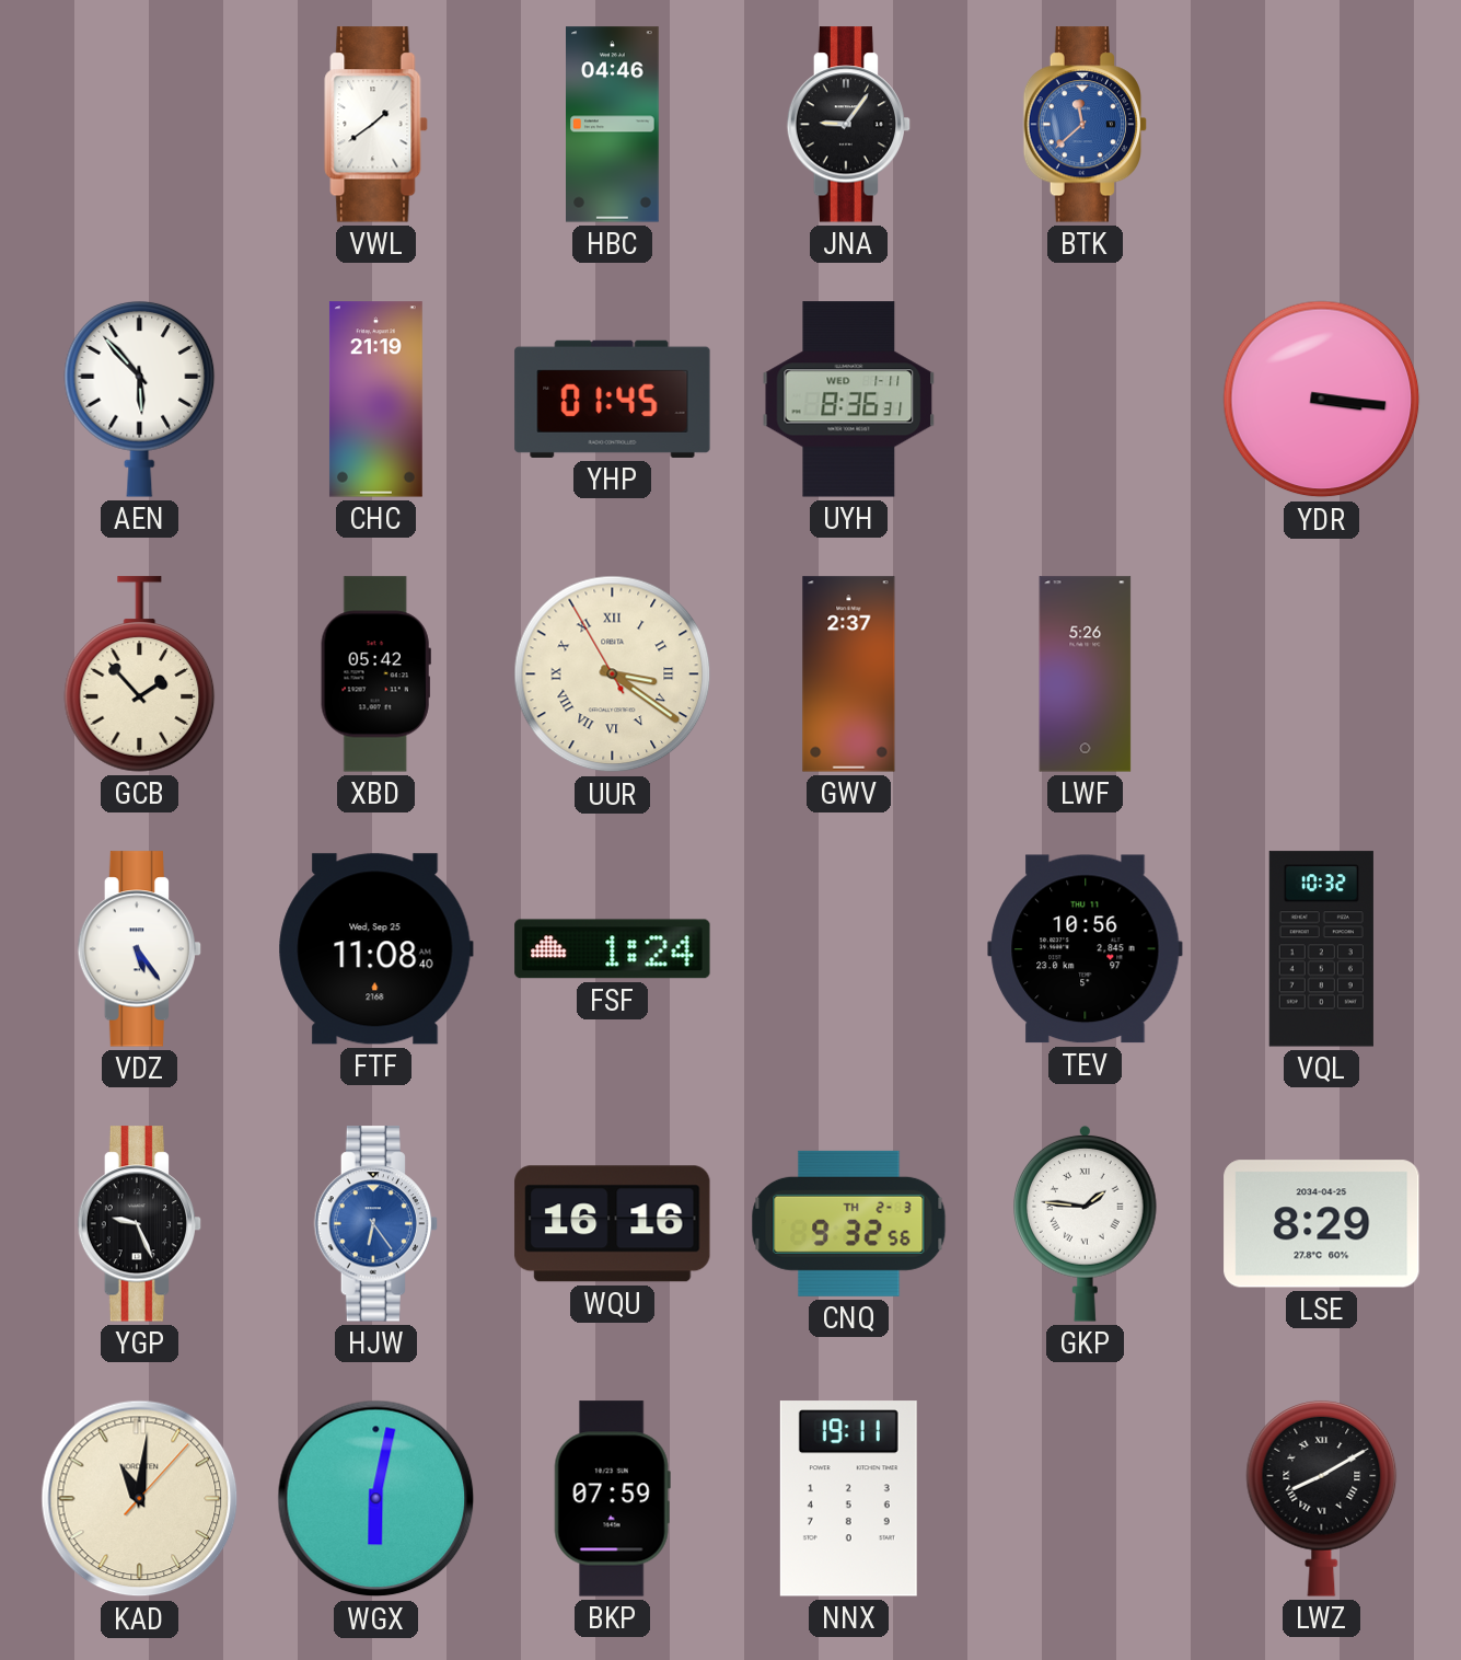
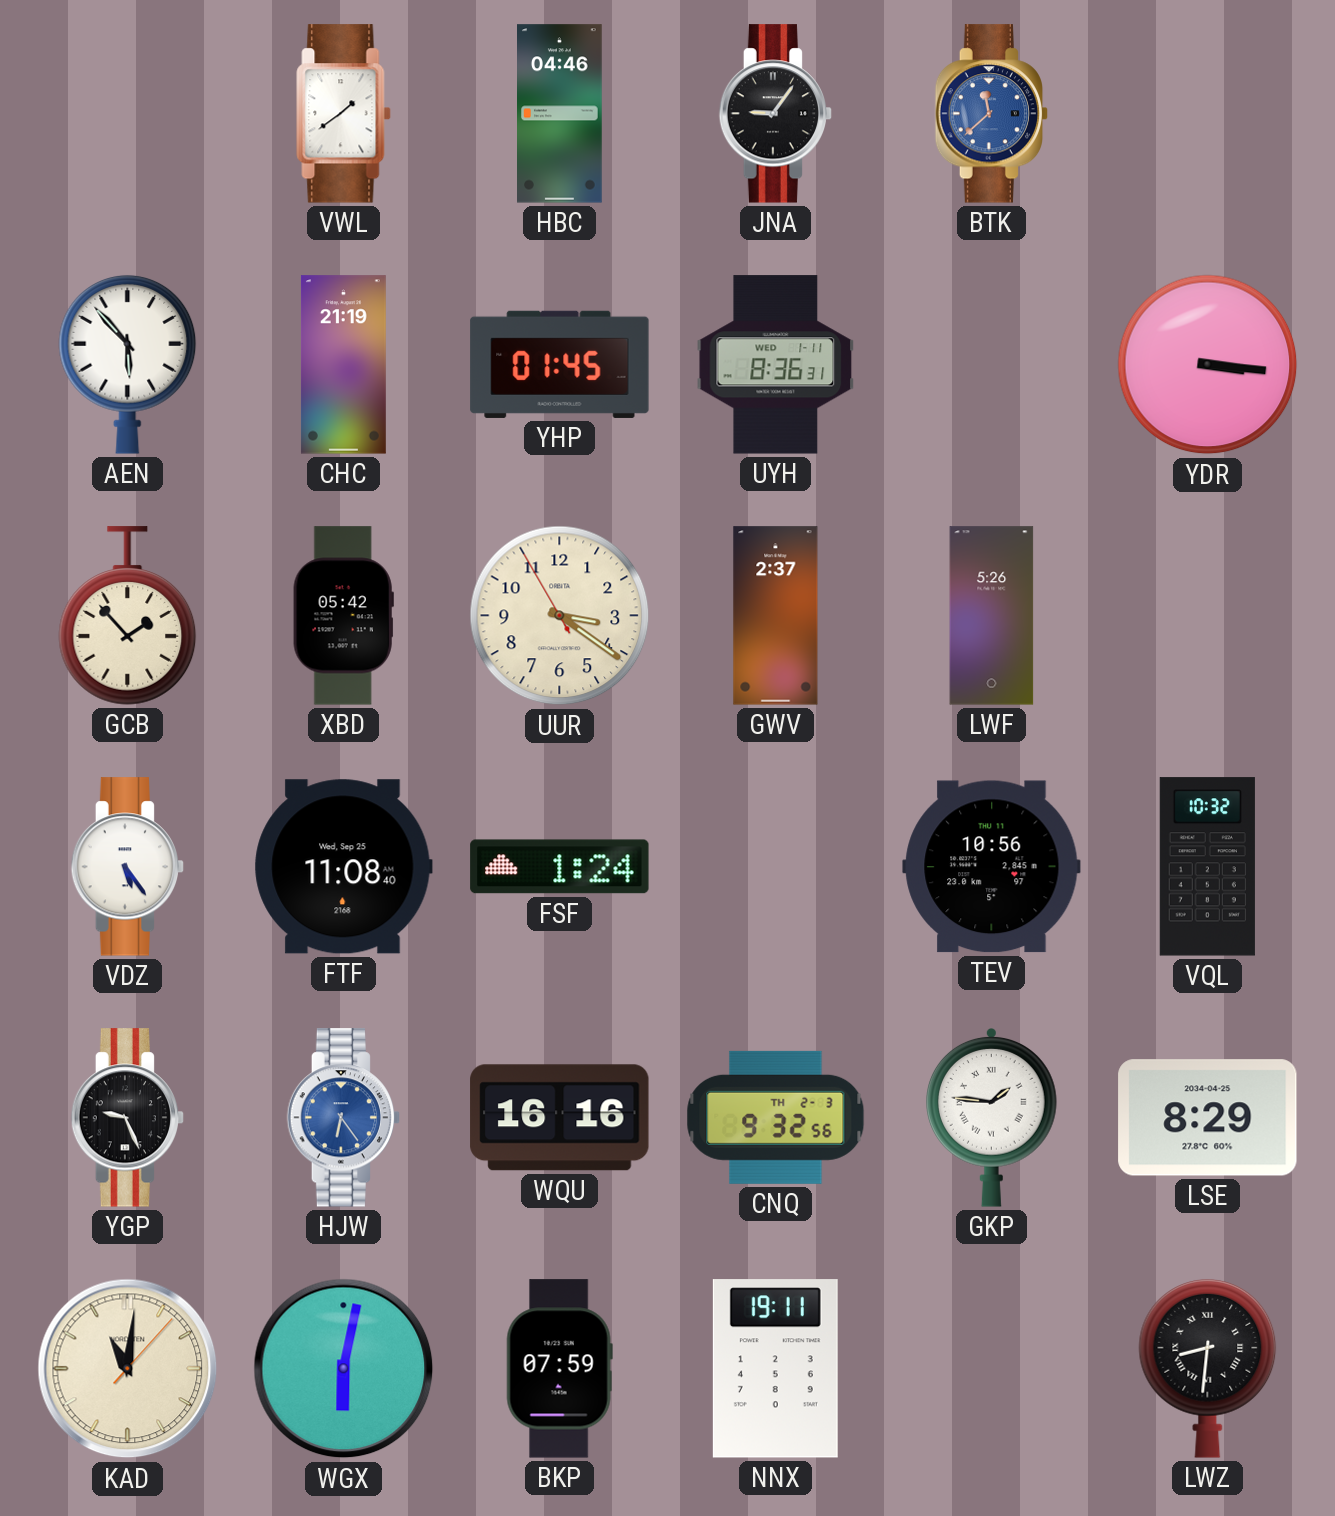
UUR numerals: Roman -> Arabic (560, 616)
LWZ: 8:10 -> 8:31 (1208, 1368)
